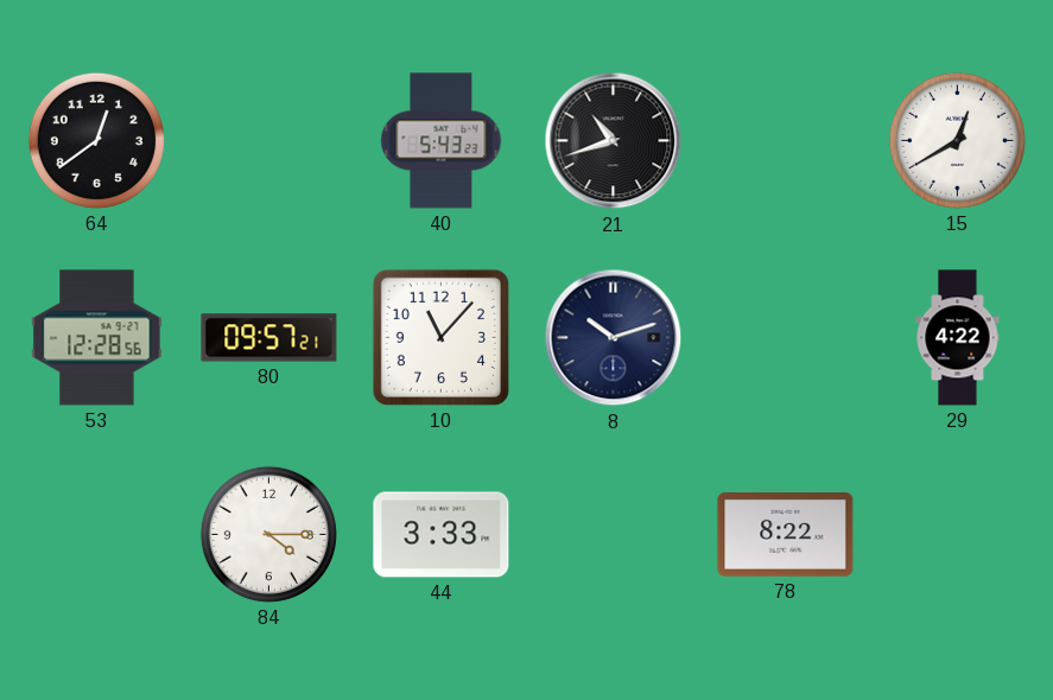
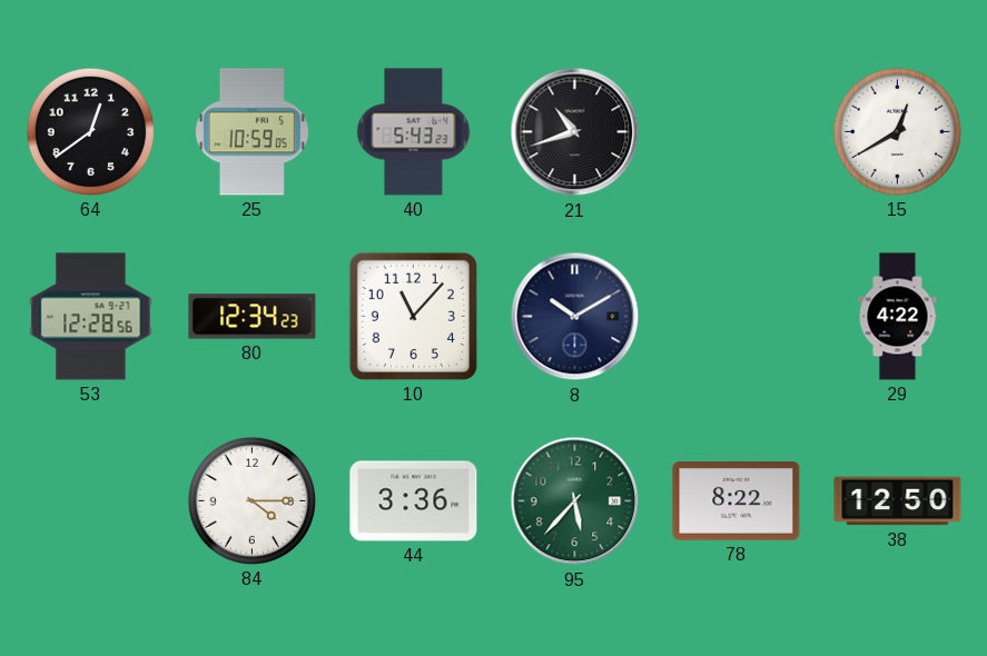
25: none -> 10:59 (251, 132)
80: 09:57 -> 12:34 (253, 317)
8: 10:12 -> 10:10 (575, 317)
44: 3:33 -> 3:36 (414, 501)
95: none -> 5:37 (575, 501)
38: none -> 12:50 (898, 501)
